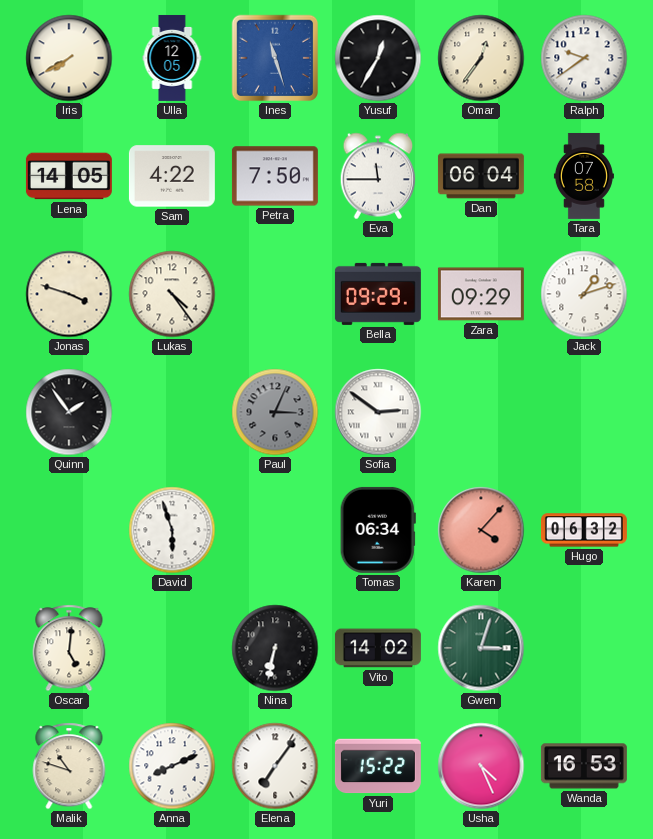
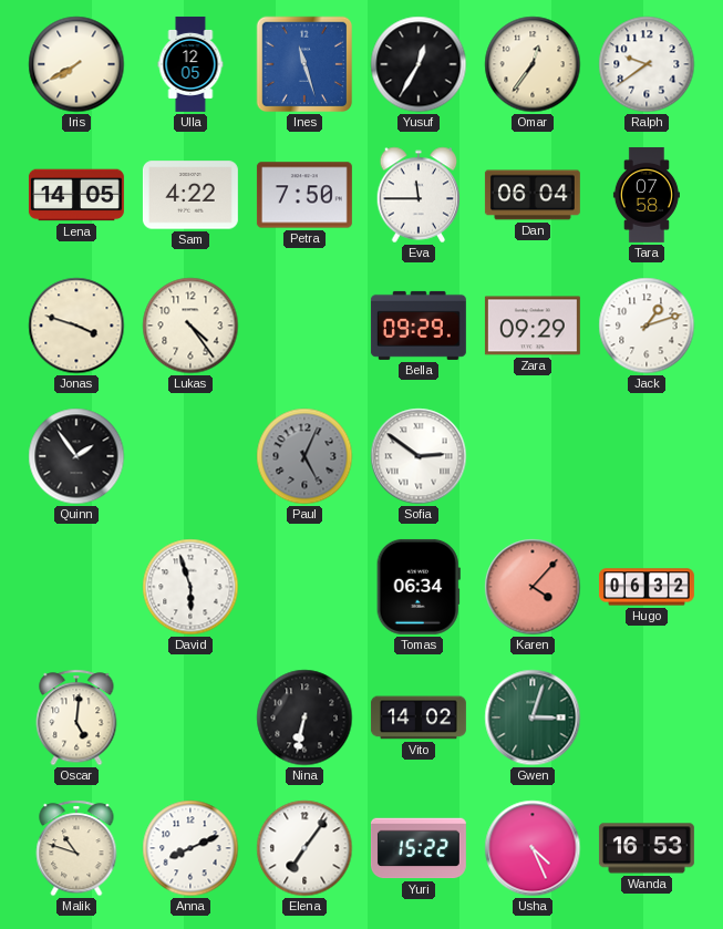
Paul: 3:04 -> 5:04 (304, 456)
